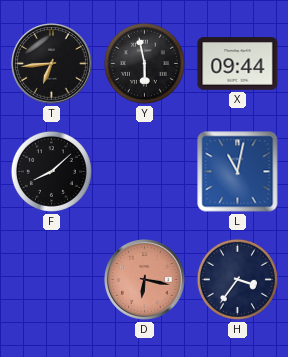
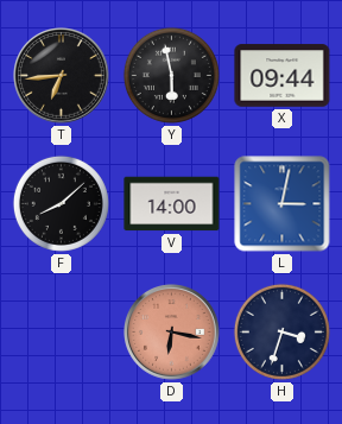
V: none -> 14:00 (172, 204)
L: 11:02 -> 3:02 (283, 204)
H: 3:36 -> 3:33 (281, 331)
